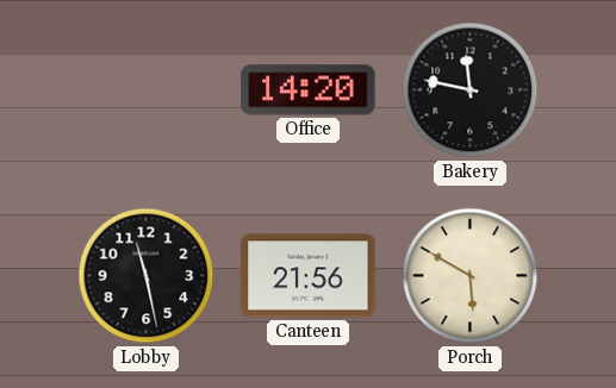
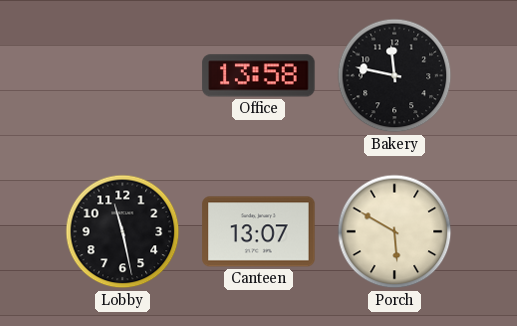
Office: 14:20 -> 13:58 (259, 76)
Canteen: 21:56 -> 13:07 (259, 232)
